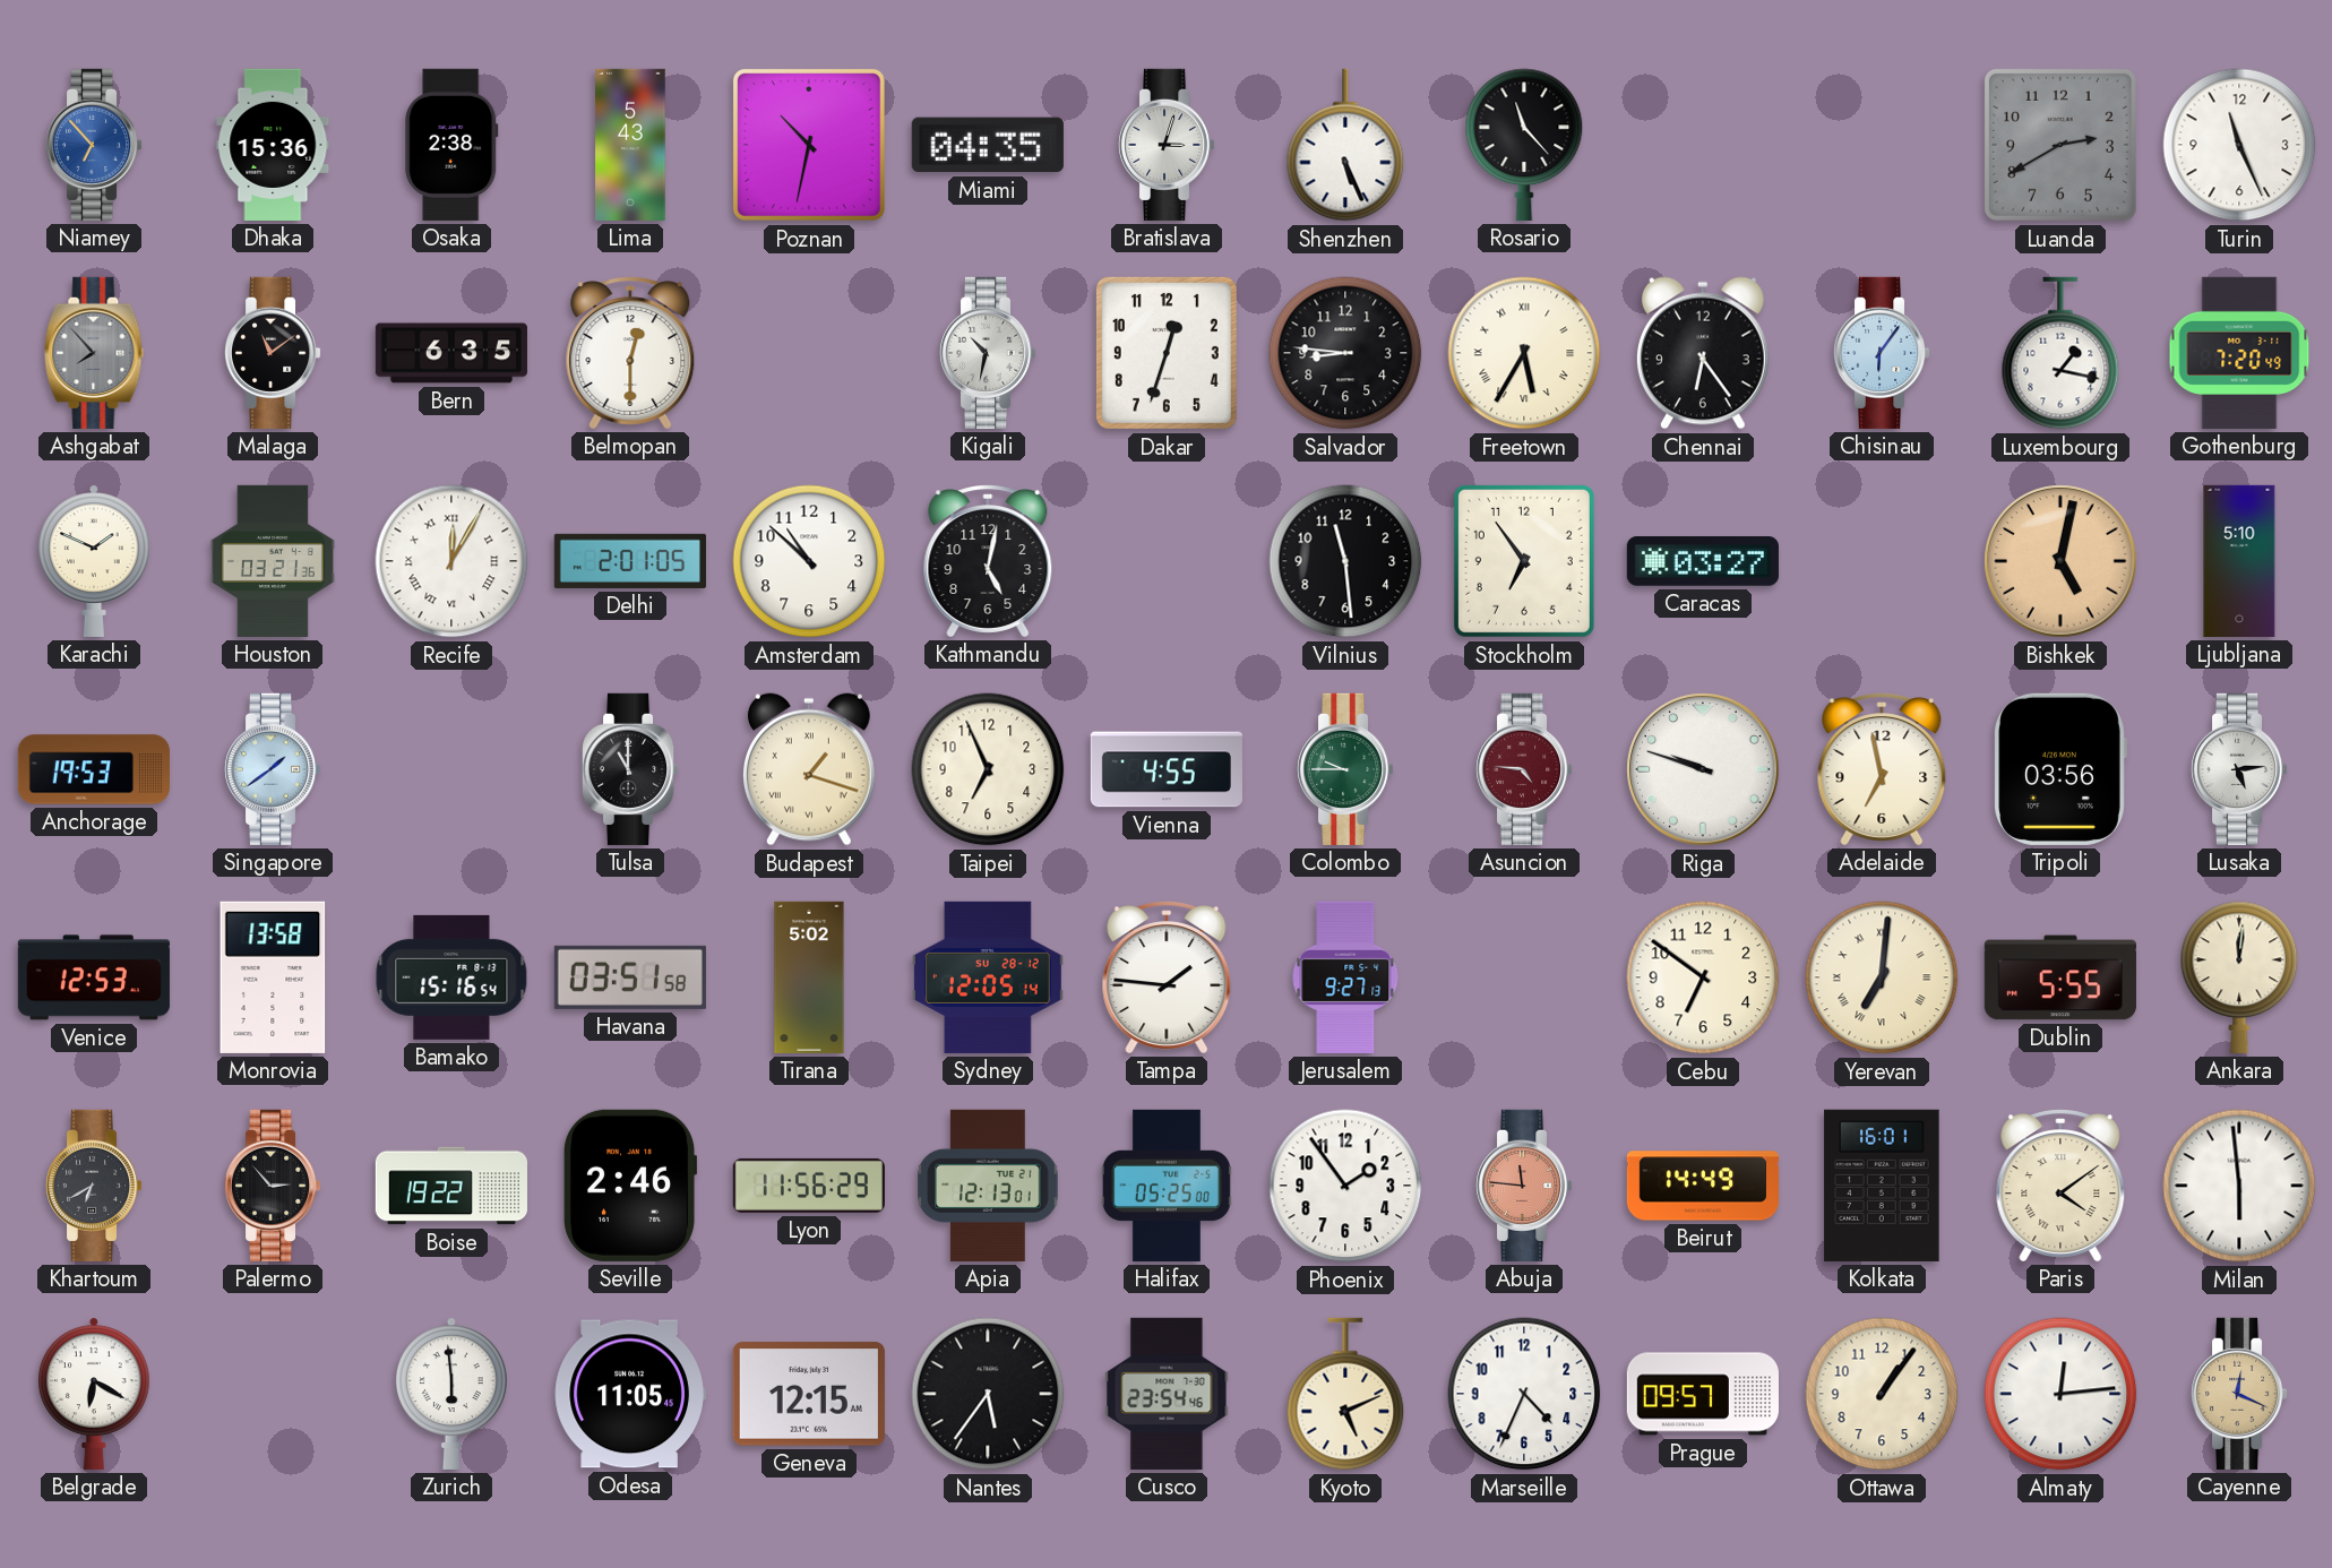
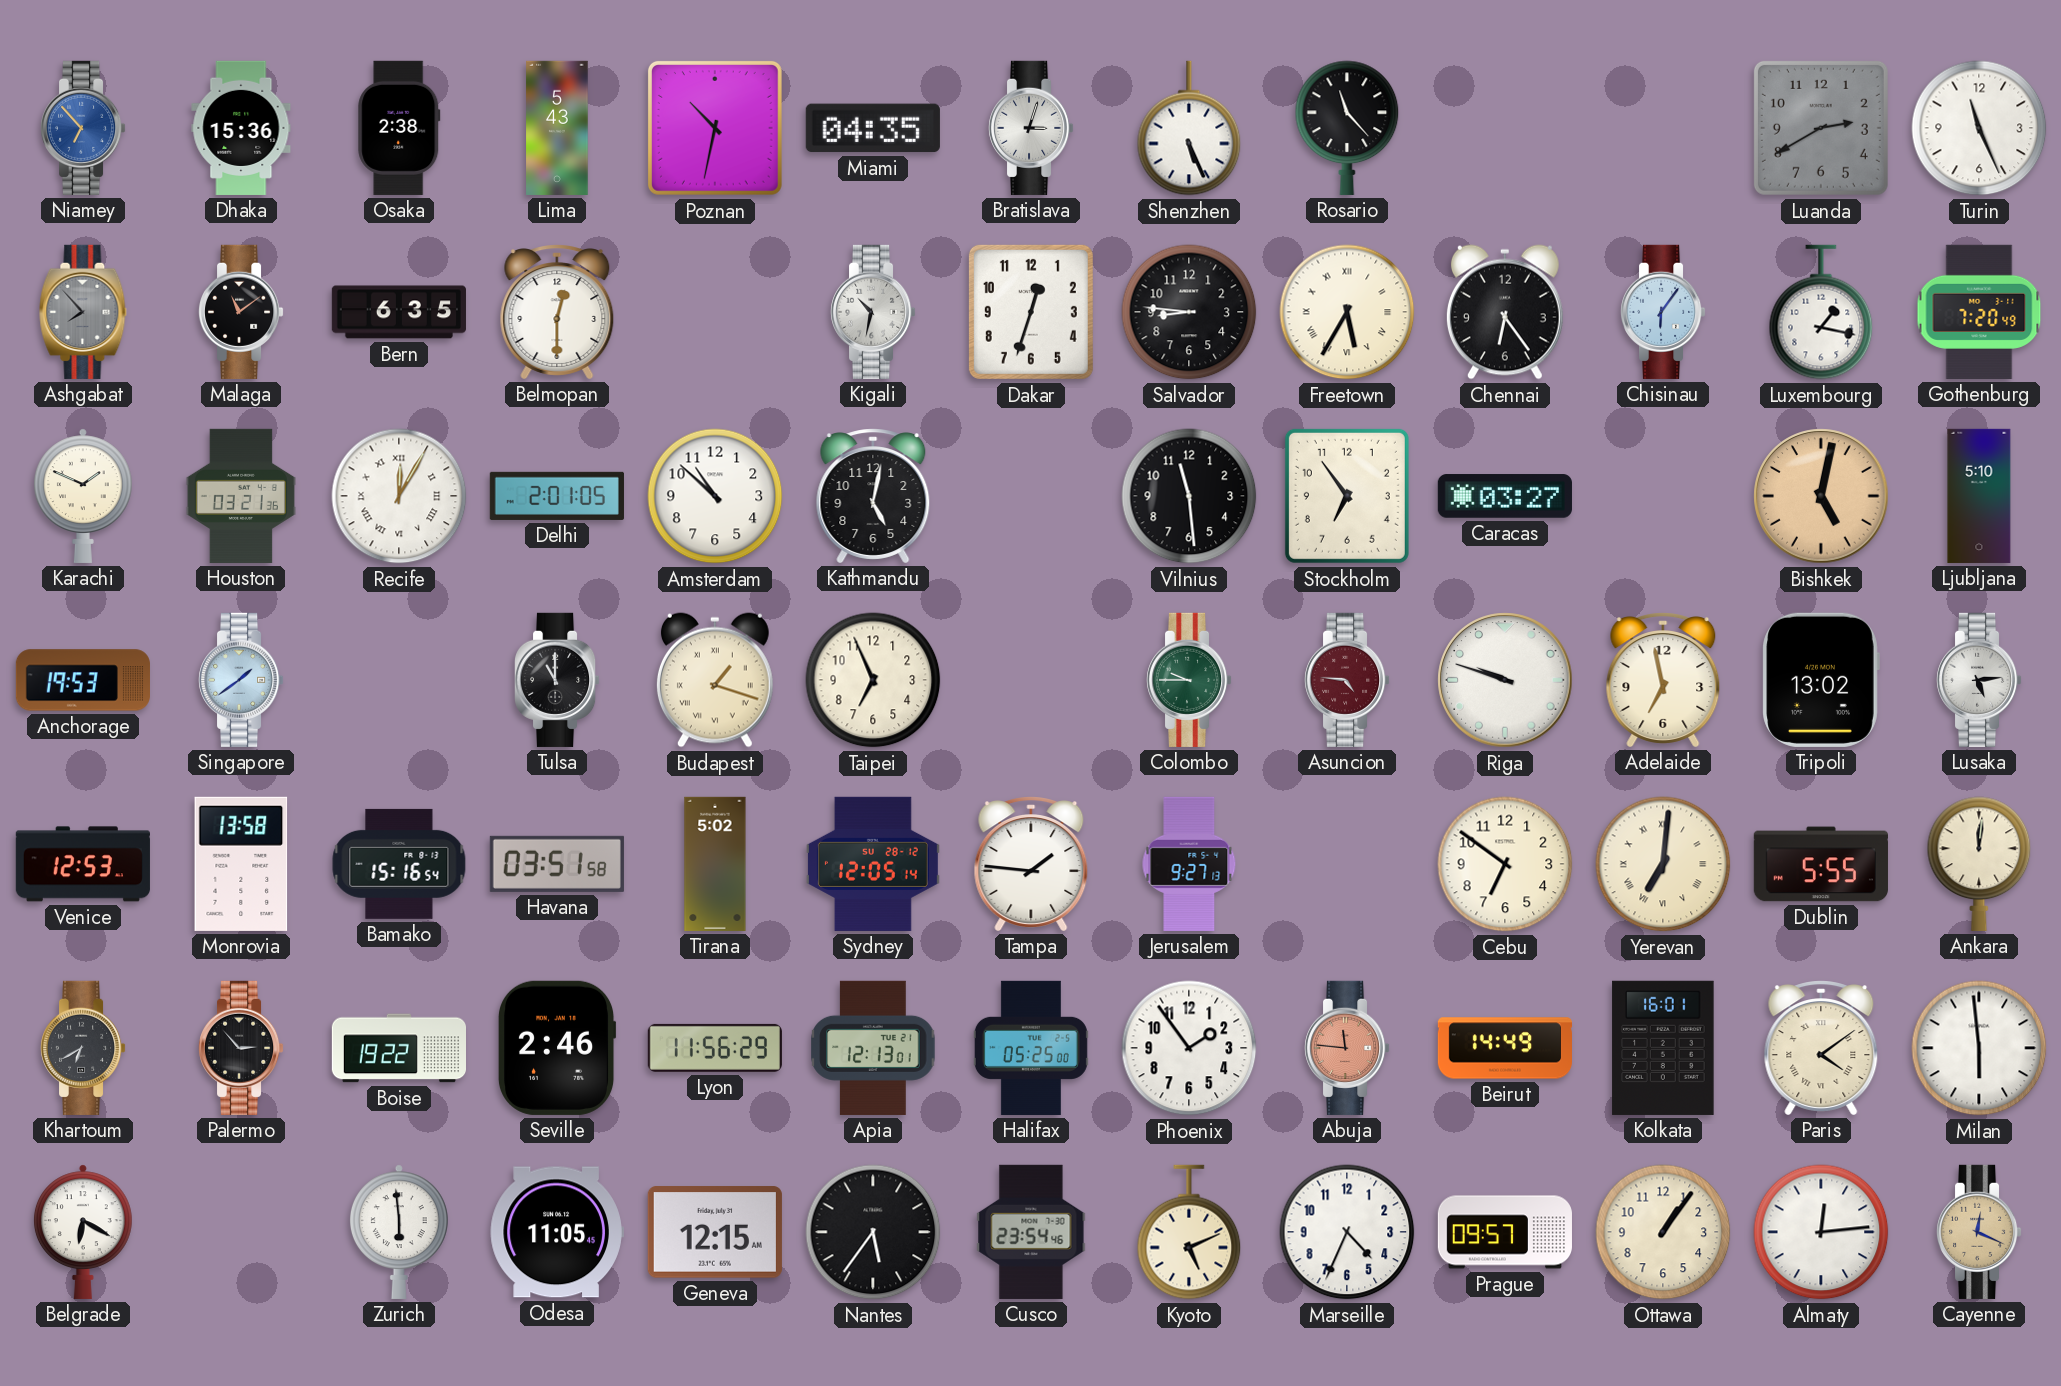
Vienna: 4:55 -> none (1167, 769)
Tripoli: 03:56 -> 13:02 (1821, 680)
